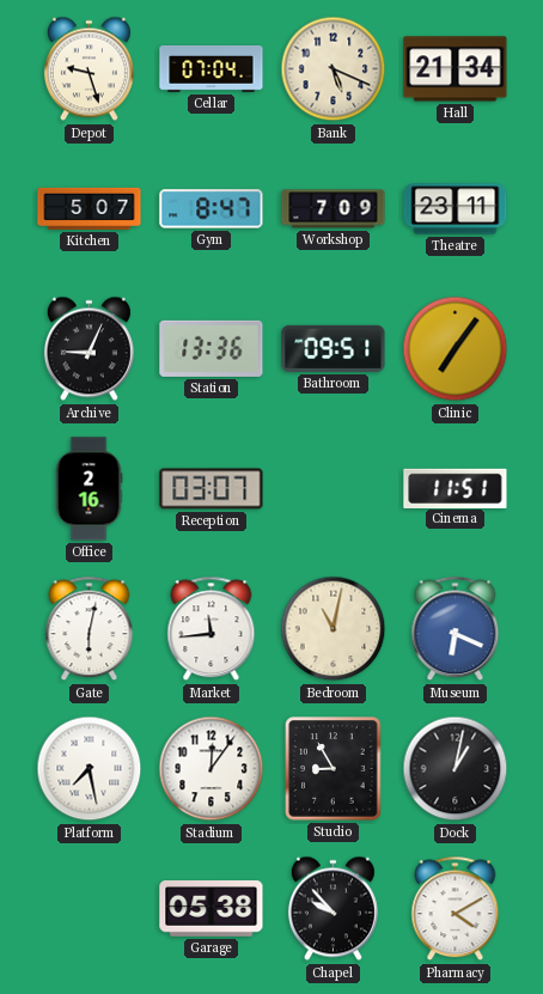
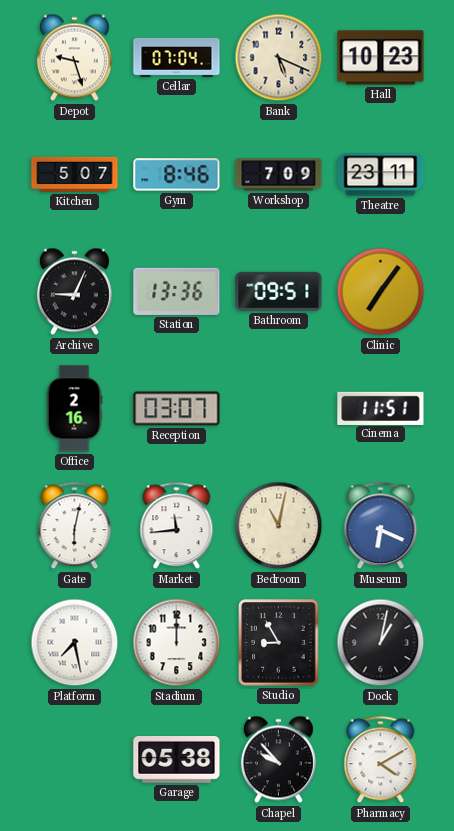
Hall: 21:34 -> 10:23 (381, 58)
Gym: 8:47 -> 8:46 (177, 175)
Stadium: 12:06 -> 12:00 (177, 643)
